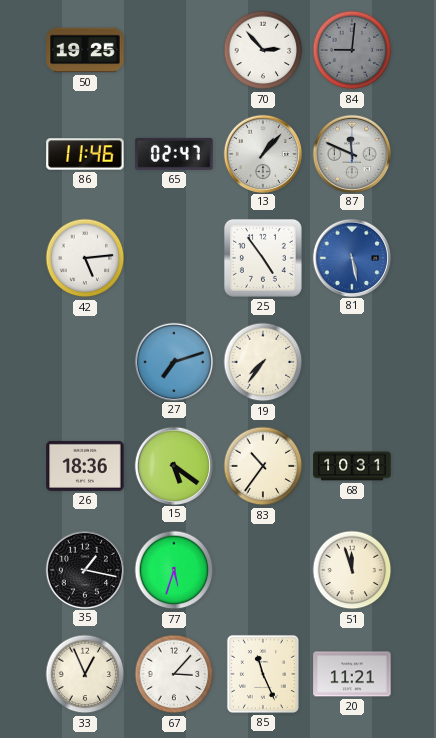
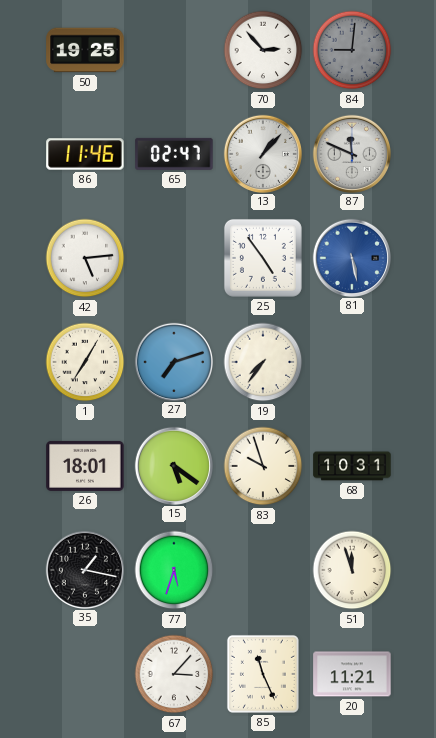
1: none -> 7:05 (85, 362)
26: 18:36 -> 18:01 (85, 466)
83: 10:36 -> 9:57 (263, 466)
33: 12:56 -> none (85, 674)
